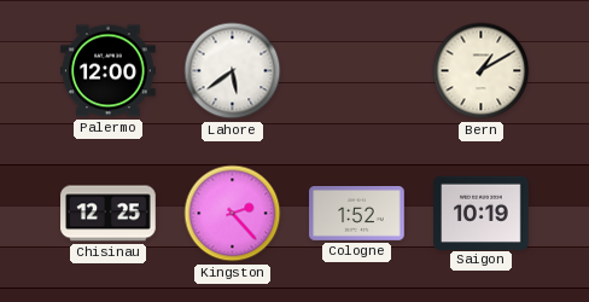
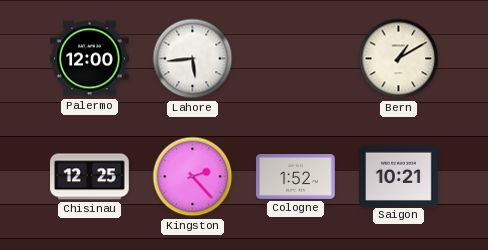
Lahore: 5:39 -> 5:44 (193, 59)
Saigon: 10:19 -> 10:21 (399, 176)
